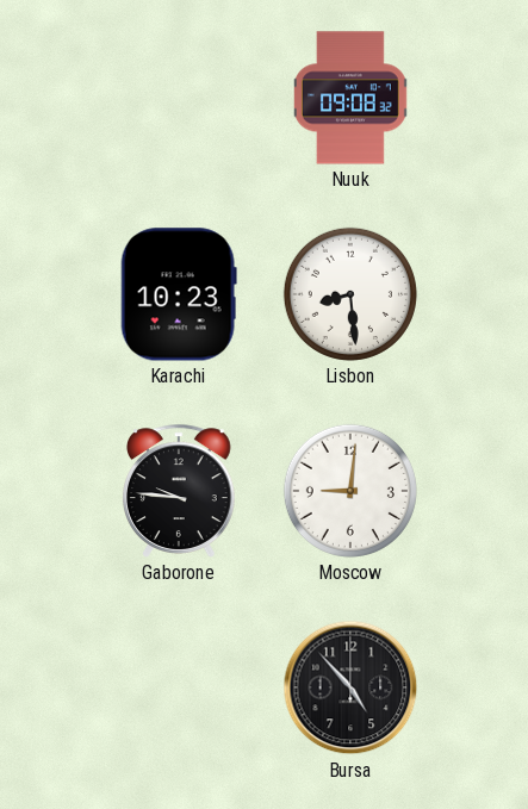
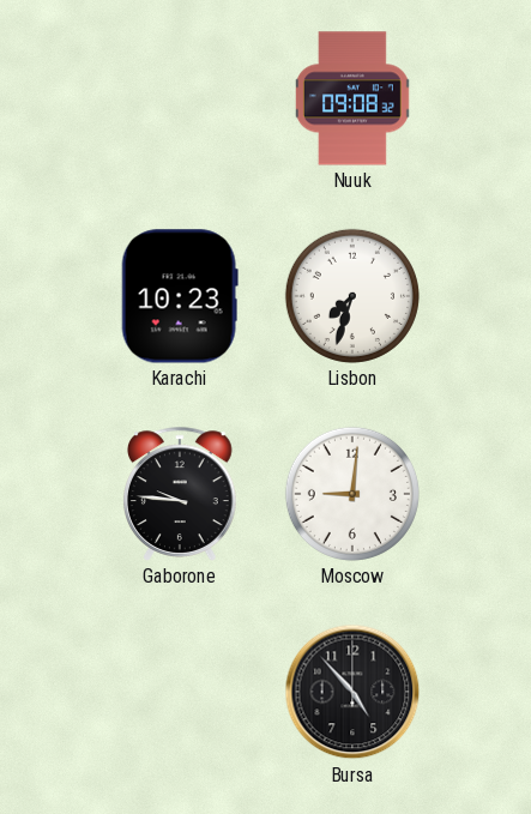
Lisbon: 8:29 -> 7:33 (352, 296)
